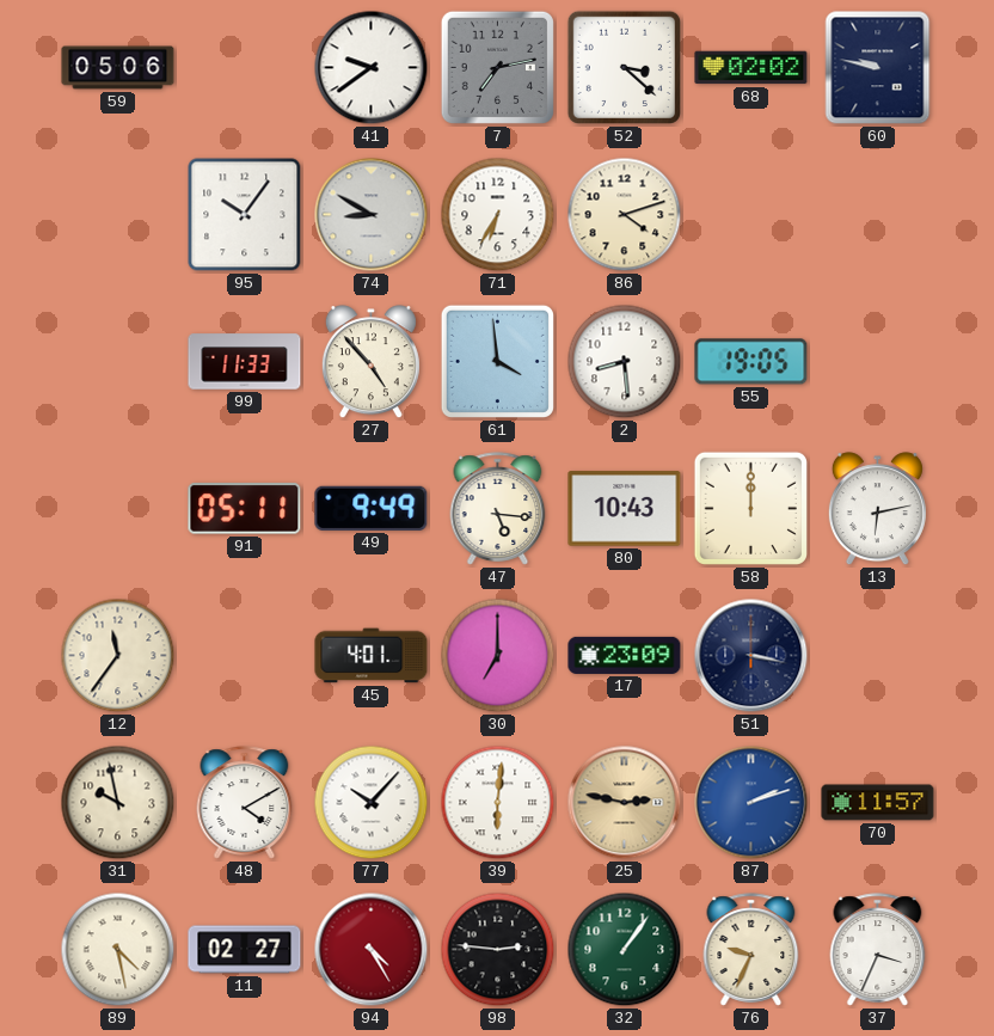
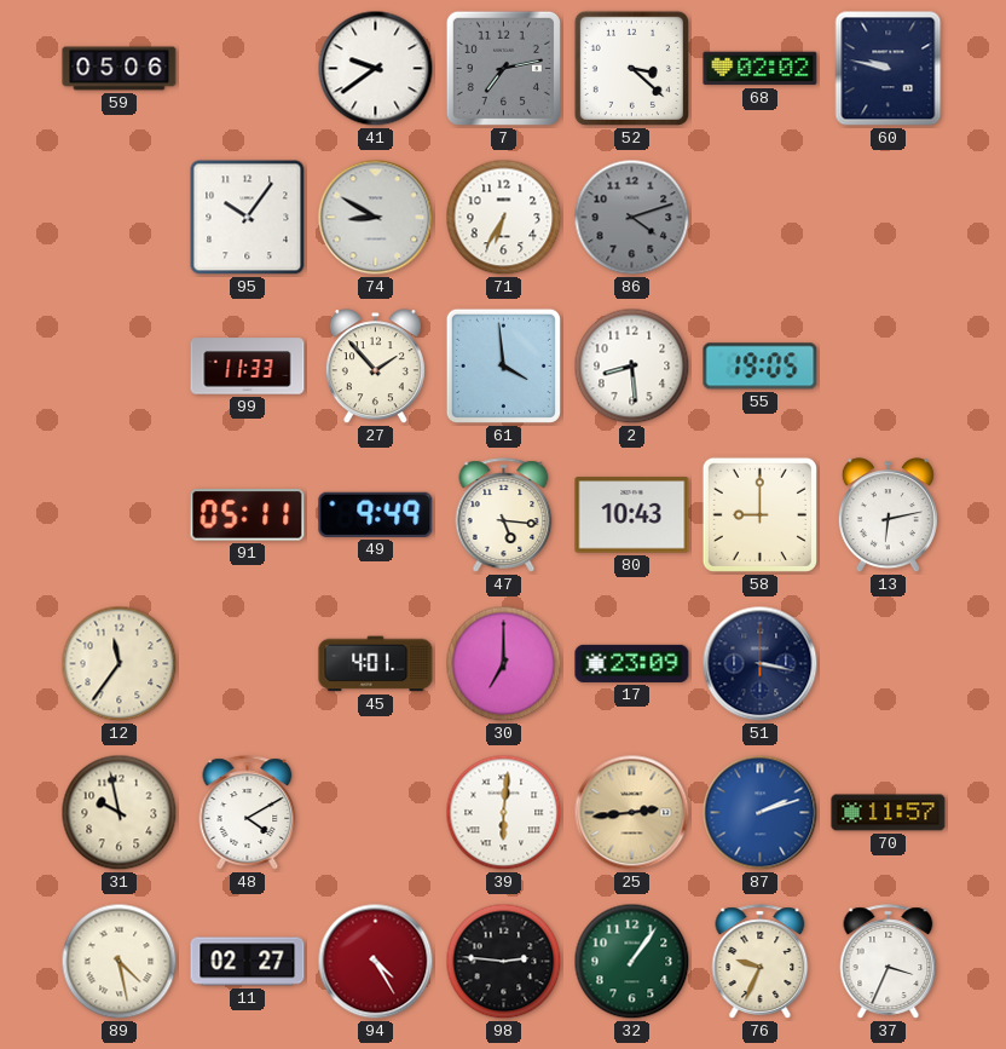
86 dial: cream -> grey (632, 218)
27: 4:53 -> 1:53 (375, 367)
58: 12:00 -> 9:00 (759, 514)
77: 10:07 -> none (372, 803)
25: 2:47 -> 2:44 (632, 813)
